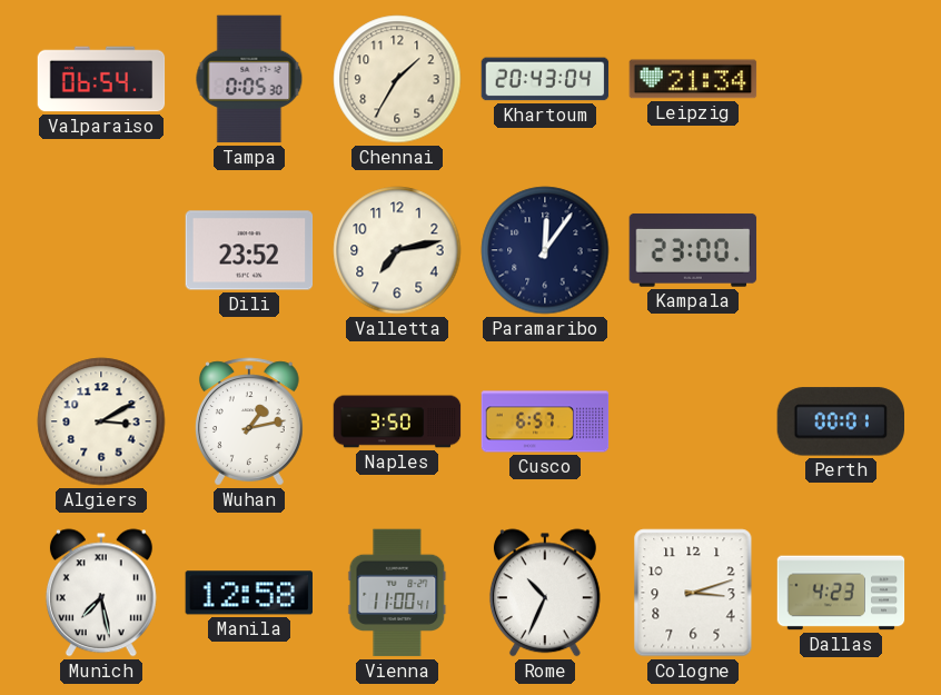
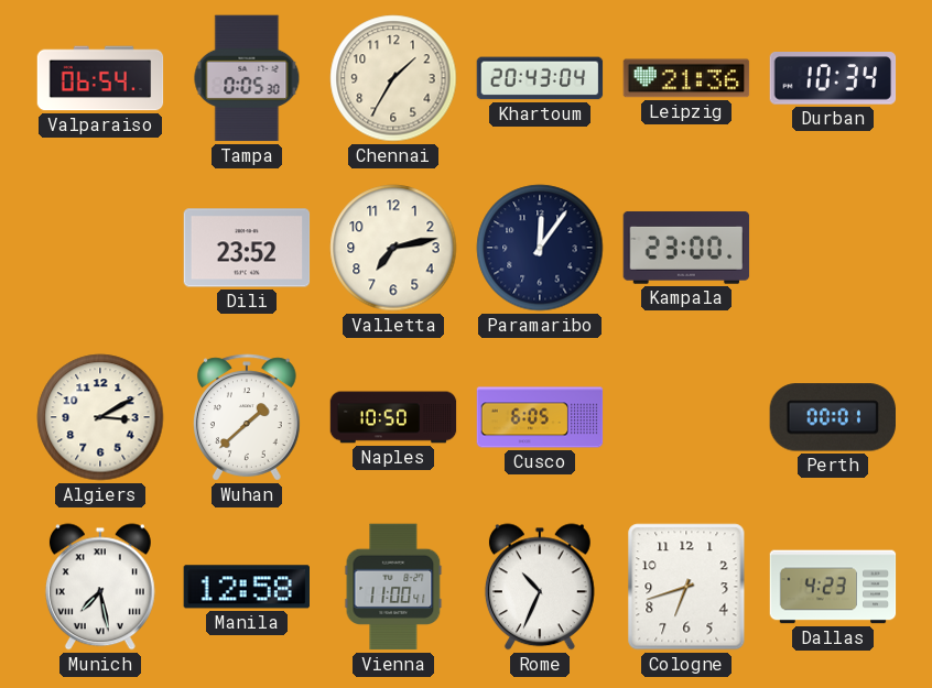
Leipzig: 21:34 -> 21:36 (686, 78)
Durban: none -> 10:34 (833, 79)
Wuhan: 1:13 -> 1:38 (248, 417)
Naples: 3:50 -> 10:50 (393, 417)
Cusco: 6:57 -> 6:05 (540, 417)
Cologne: 3:12 -> 6:42 (686, 587)
